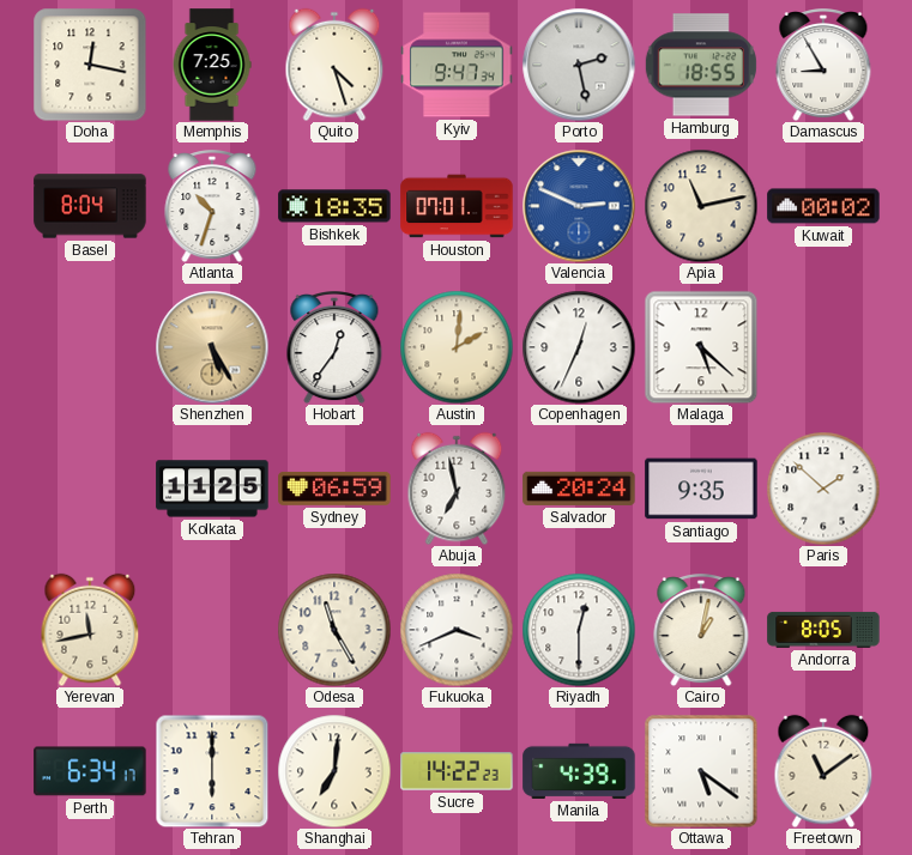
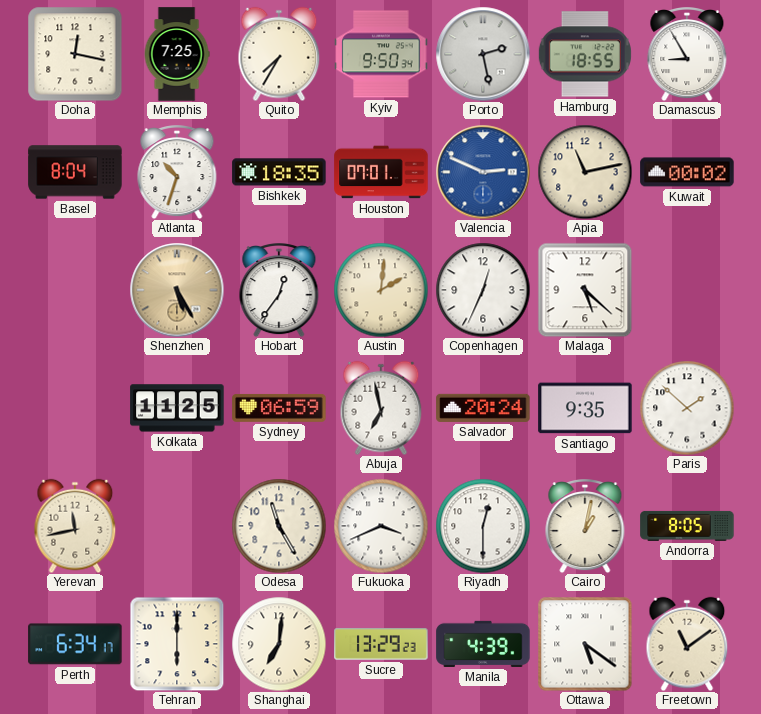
Quito: 4:27 -> 7:35 (279, 54)
Kyiv: 9:47 -> 9:50 (381, 54)
Sucre: 14:22 -> 13:29 (381, 644)
